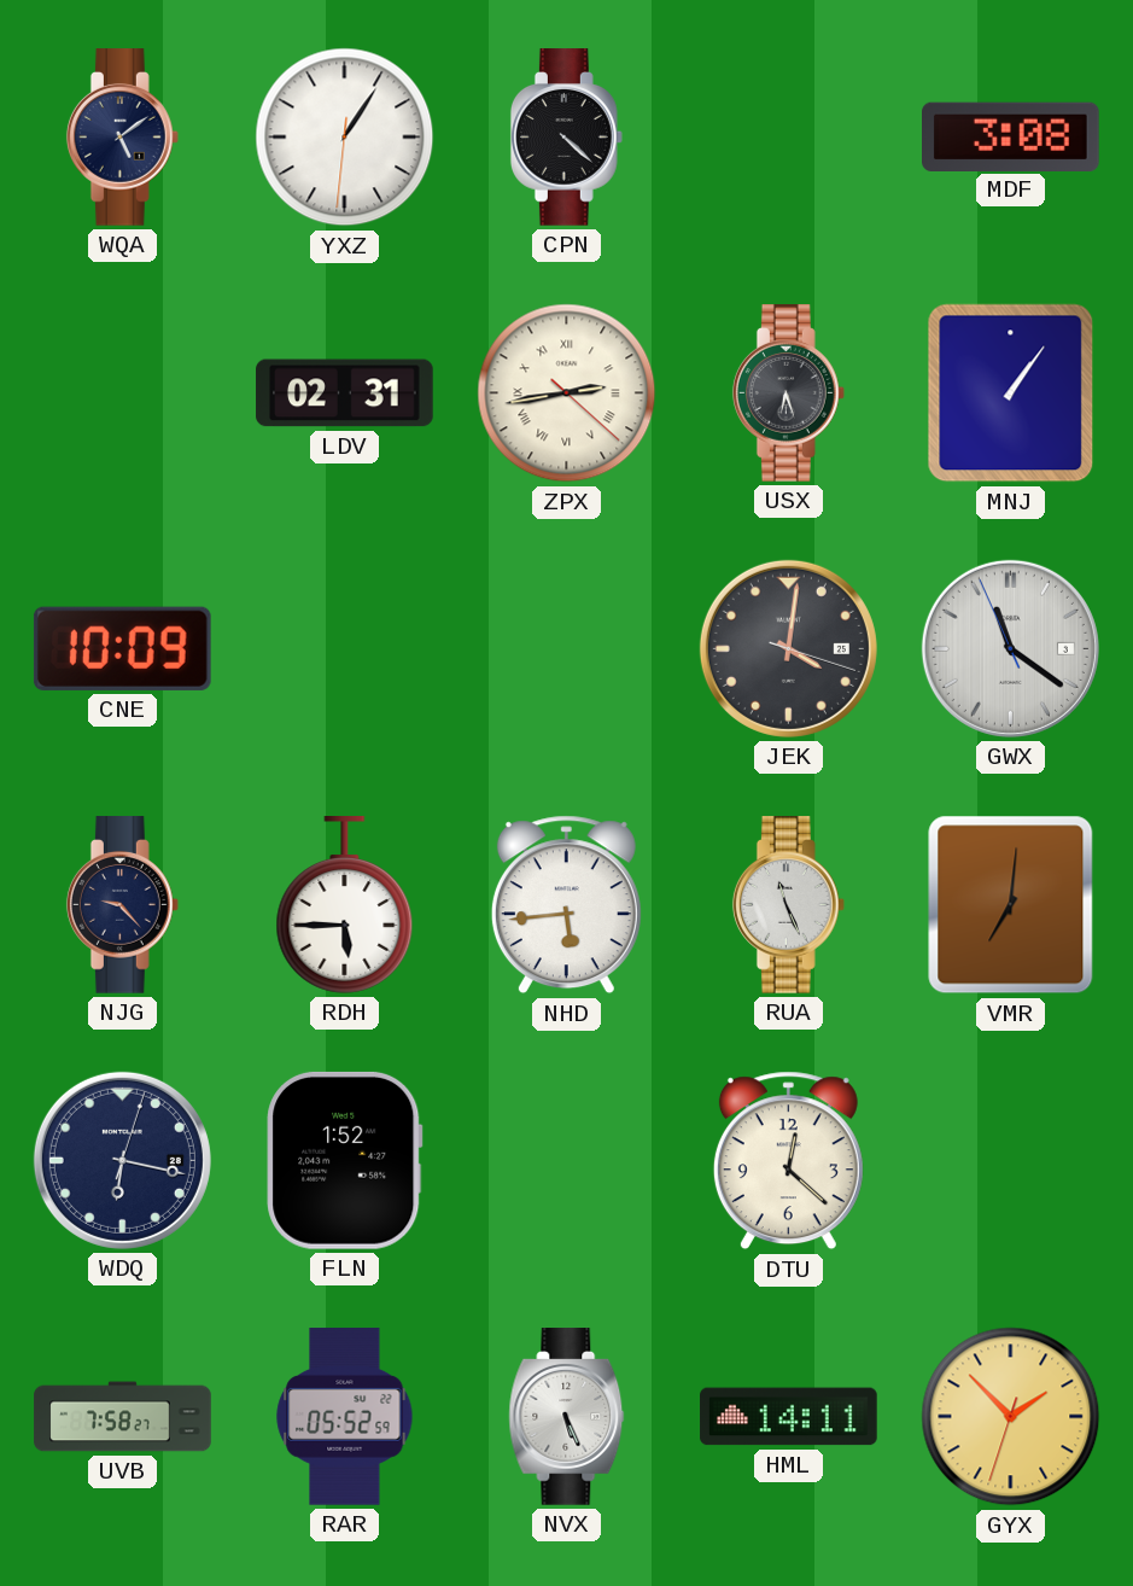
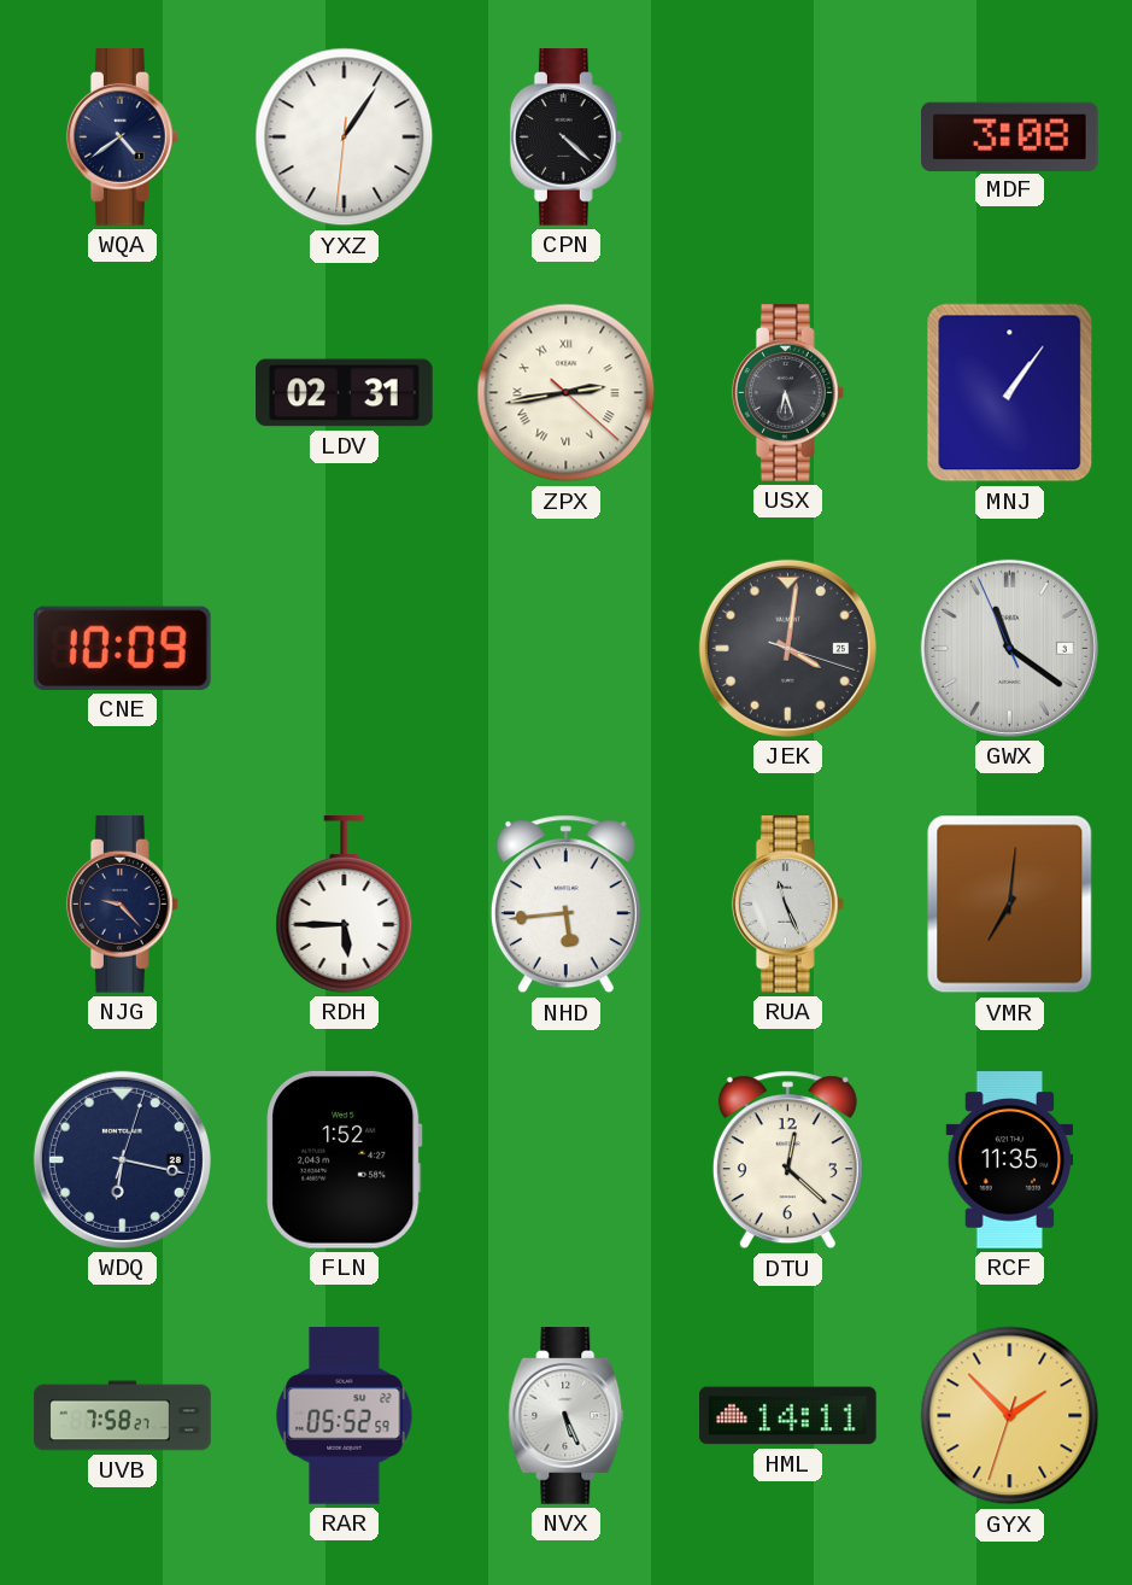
WQA: 5:09 -> 4:39 (122, 138)
RCF: none -> 11:35 (1010, 1160)
